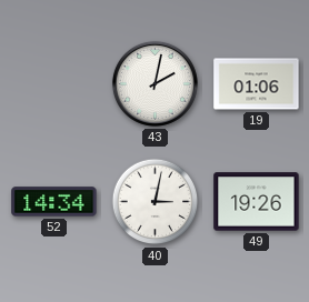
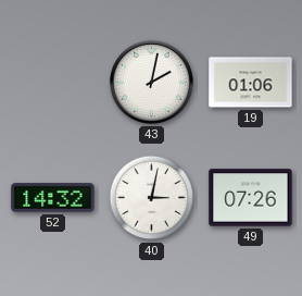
52: 14:34 -> 14:32 (53, 198)
49: 19:26 -> 07:26 (251, 198)
